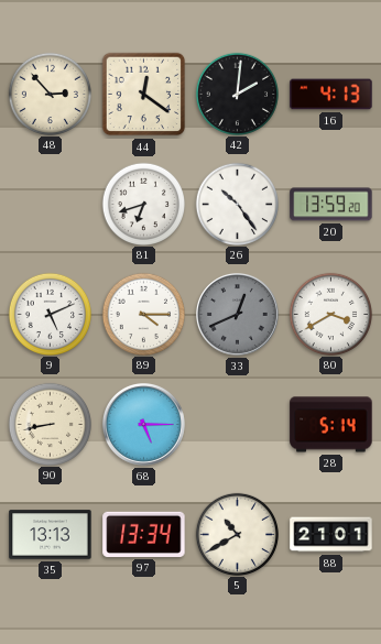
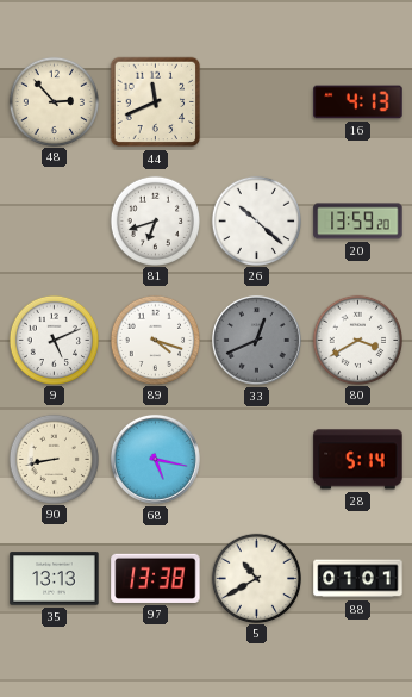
44: 12:21 -> 11:41 (156, 102)
42: 2:01 -> none (237, 94)
26: 10:24 -> 10:22 (256, 220)
89: 4:15 -> 4:18 (155, 340)
68: 5:15 -> 5:17 (156, 460)
97: 13:34 -> 13:38 (156, 578)
88: 21:01 -> 01:01 (358, 579)
